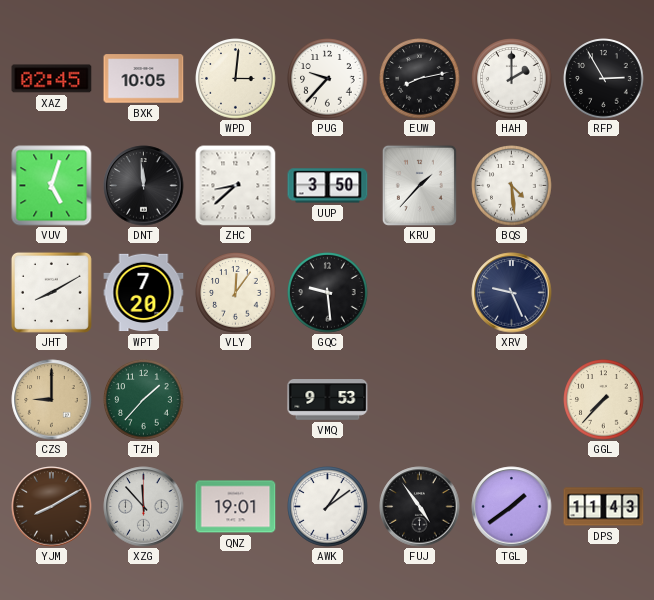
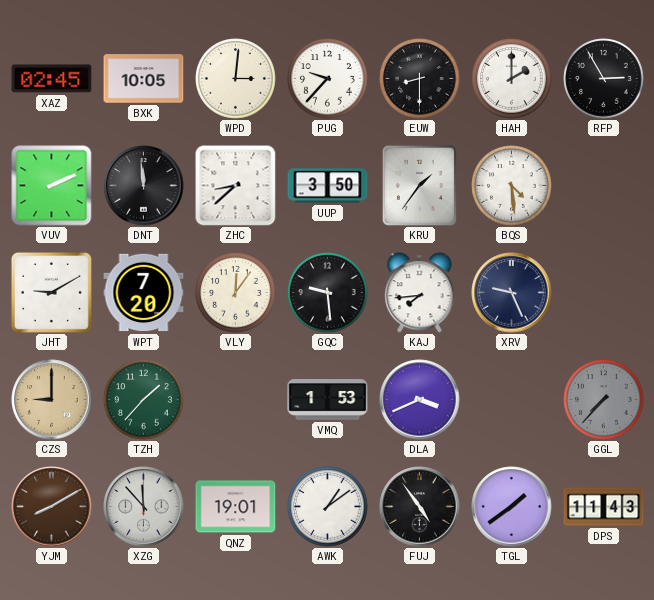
EUW: 8:13 -> 8:30 (420, 79)
VUV: 5:03 -> 2:11 (52, 186)
KRU: 1:37 -> 1:36 (419, 185)
JHT: 8:10 -> 9:10 (51, 292)
KAJ: none -> 7:44 (420, 293)
VMQ: 9:53 -> 1:53 (328, 400)
DLA: none -> 3:41 (420, 400)
GGL dial: cream -> grey (604, 400)
